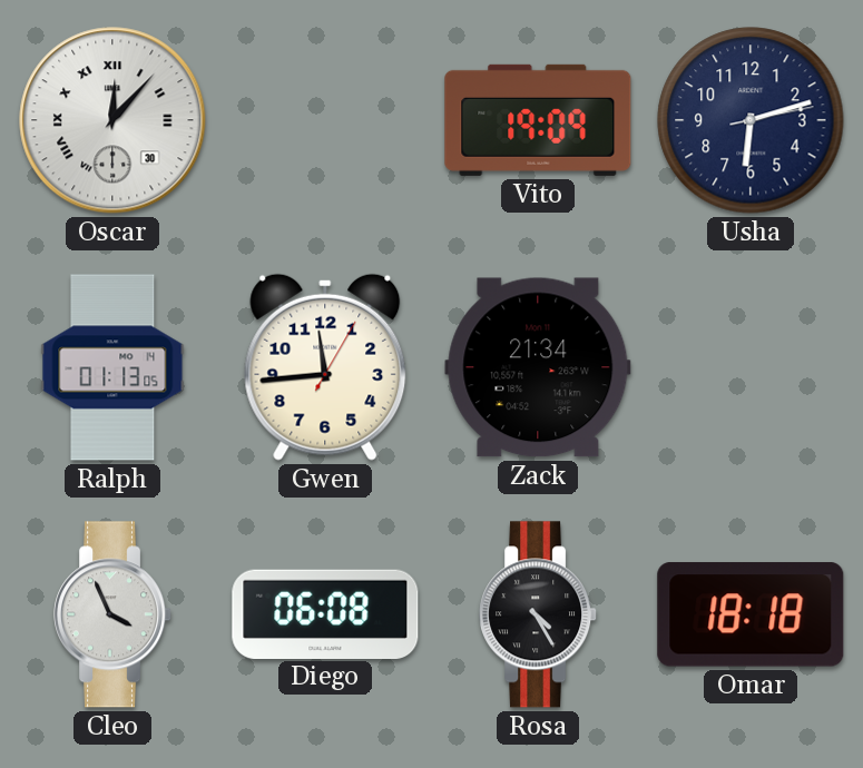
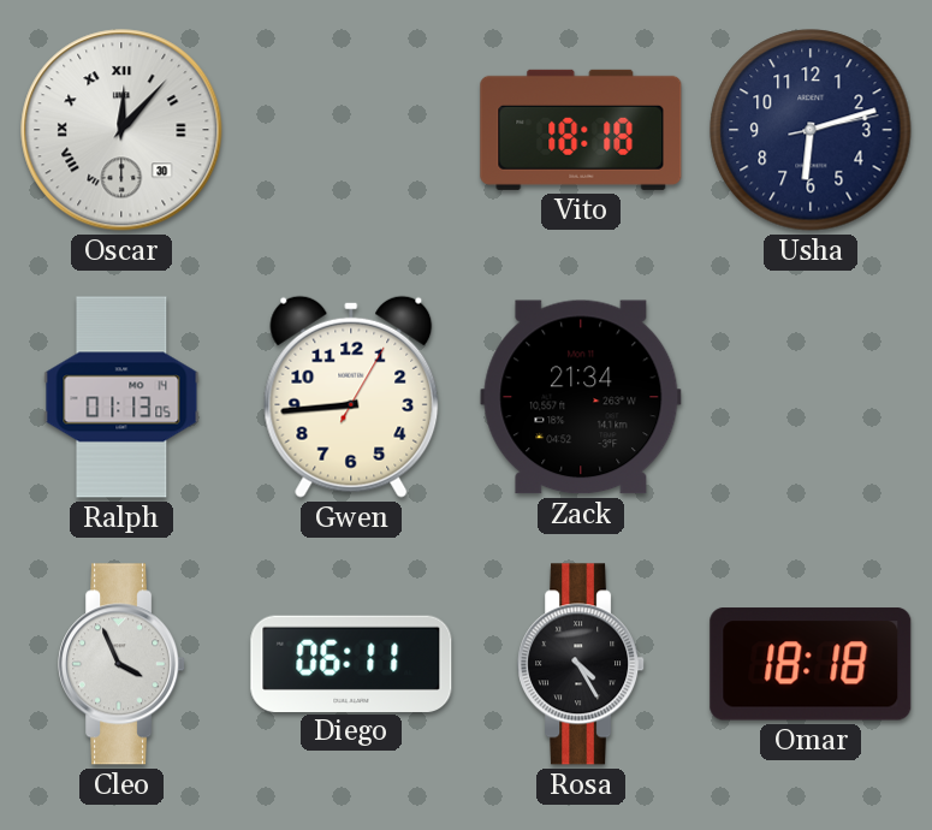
Vito: 19:09 -> 18:18 (581, 130)
Gwen: 11:44 -> 8:44 (351, 397)
Diego: 06:08 -> 06:11 (351, 663)
